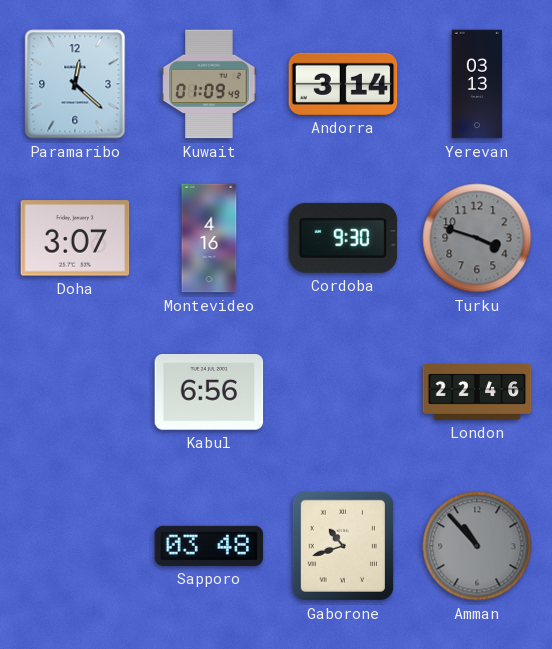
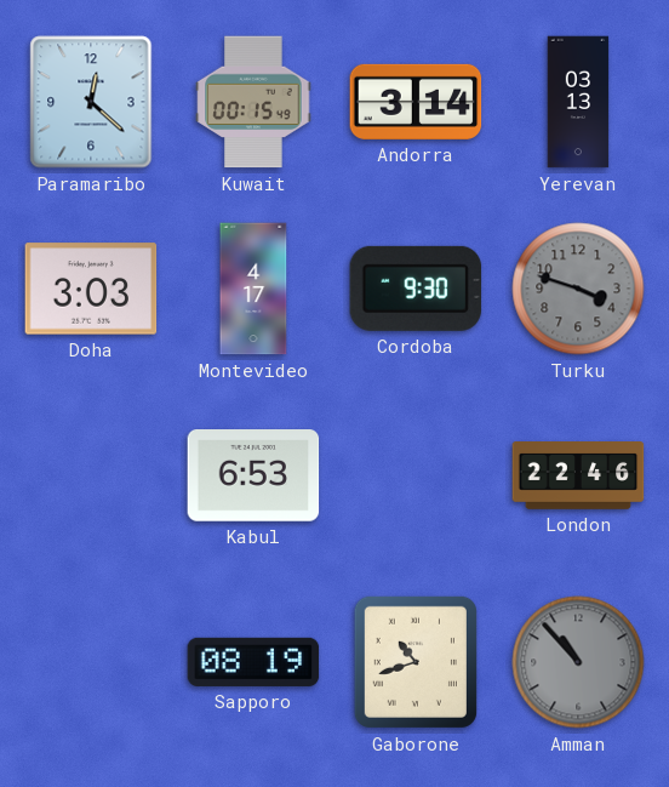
Kuwait: 01:09 -> 00:15 (253, 102)
Doha: 3:07 -> 3:03 (91, 289)
Montevideo: 4:16 -> 4:17 (253, 289)
Kabul: 6:56 -> 6:53 (253, 477)
Sapporo: 03:48 -> 08:19 (253, 662)
